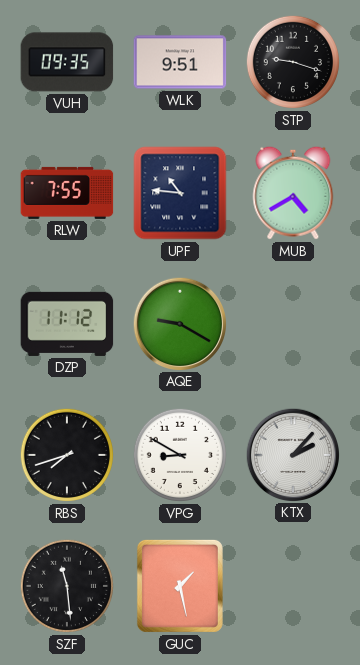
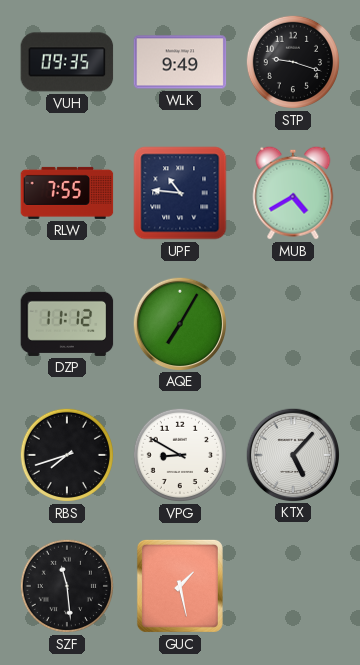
WLK: 9:51 -> 9:49 (180, 62)
AQE: 9:20 -> 7:05 (179, 323)
KTX: 2:07 -> 5:07 (292, 454)
